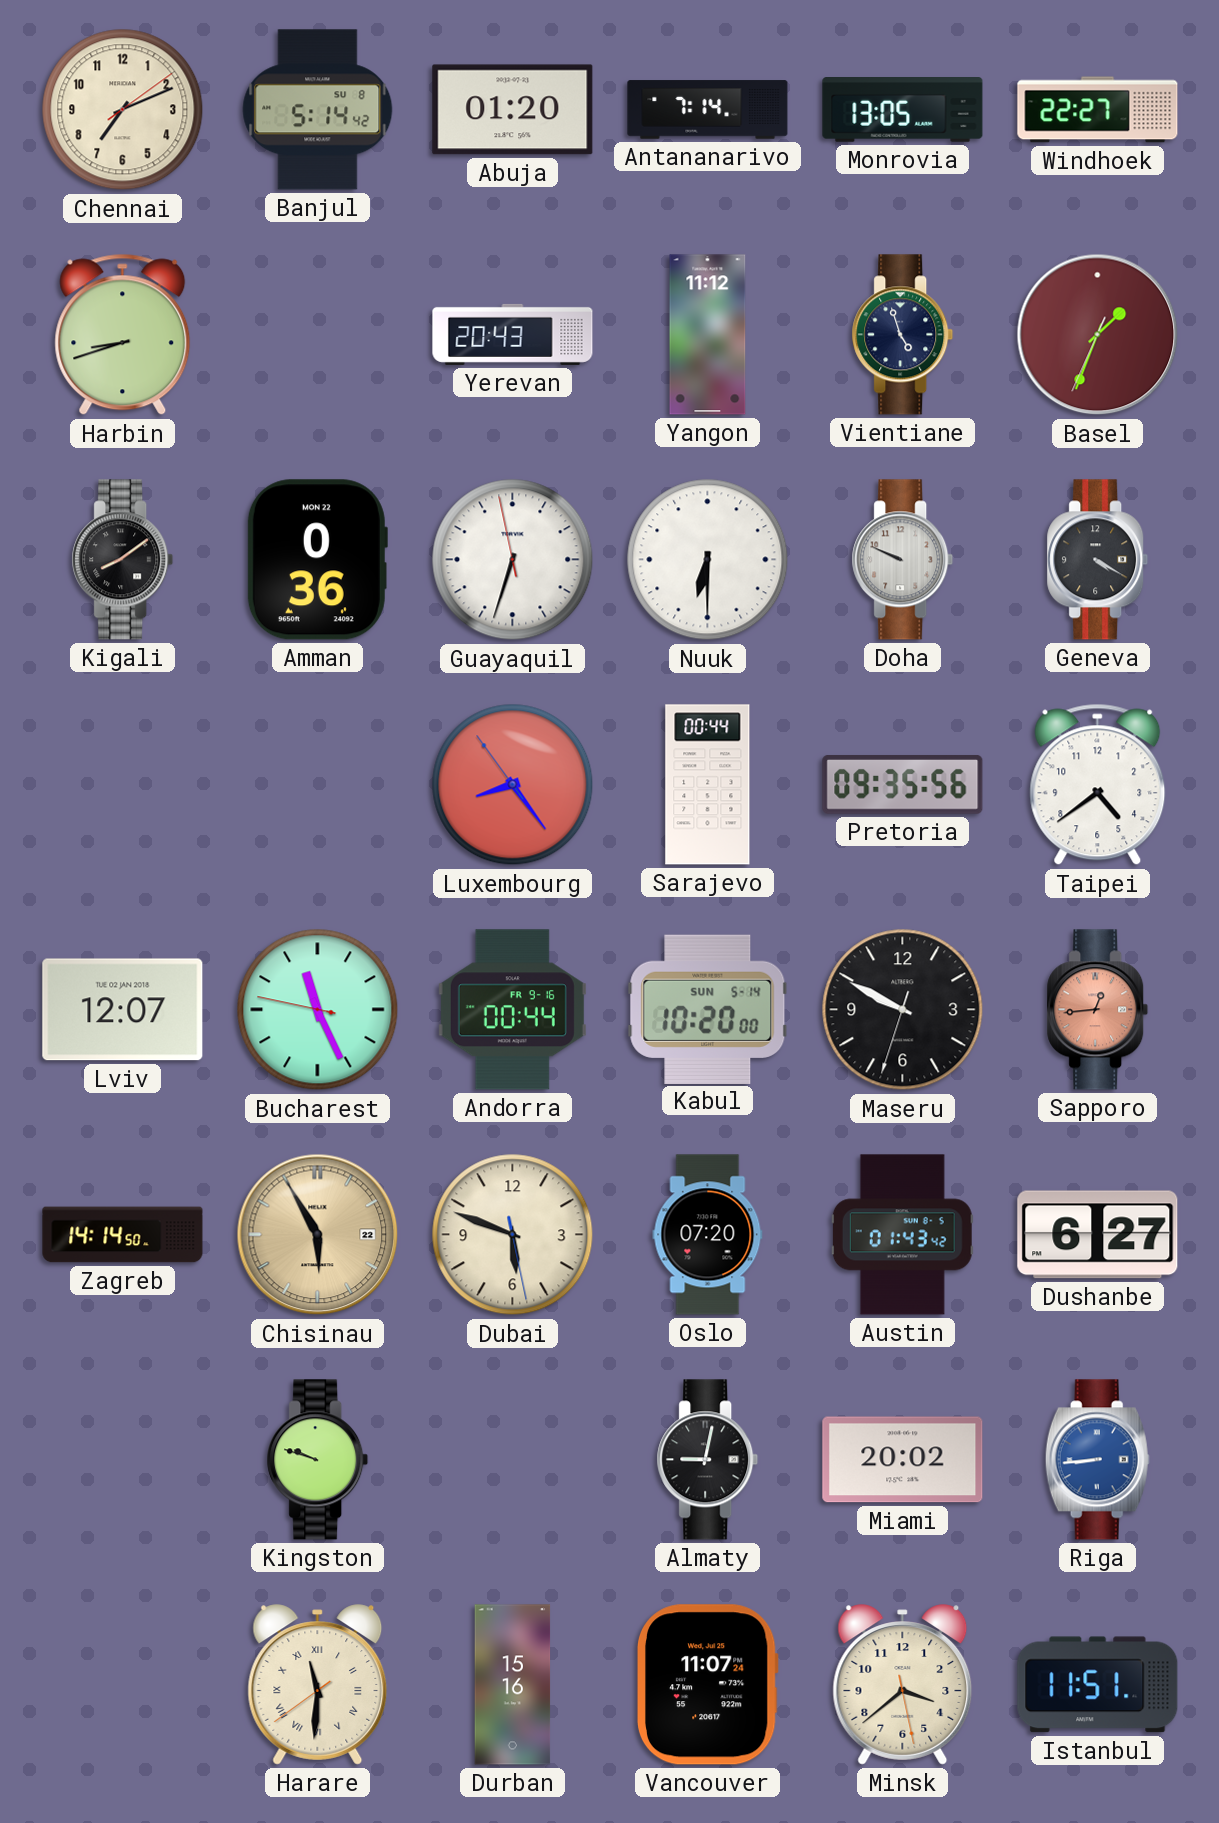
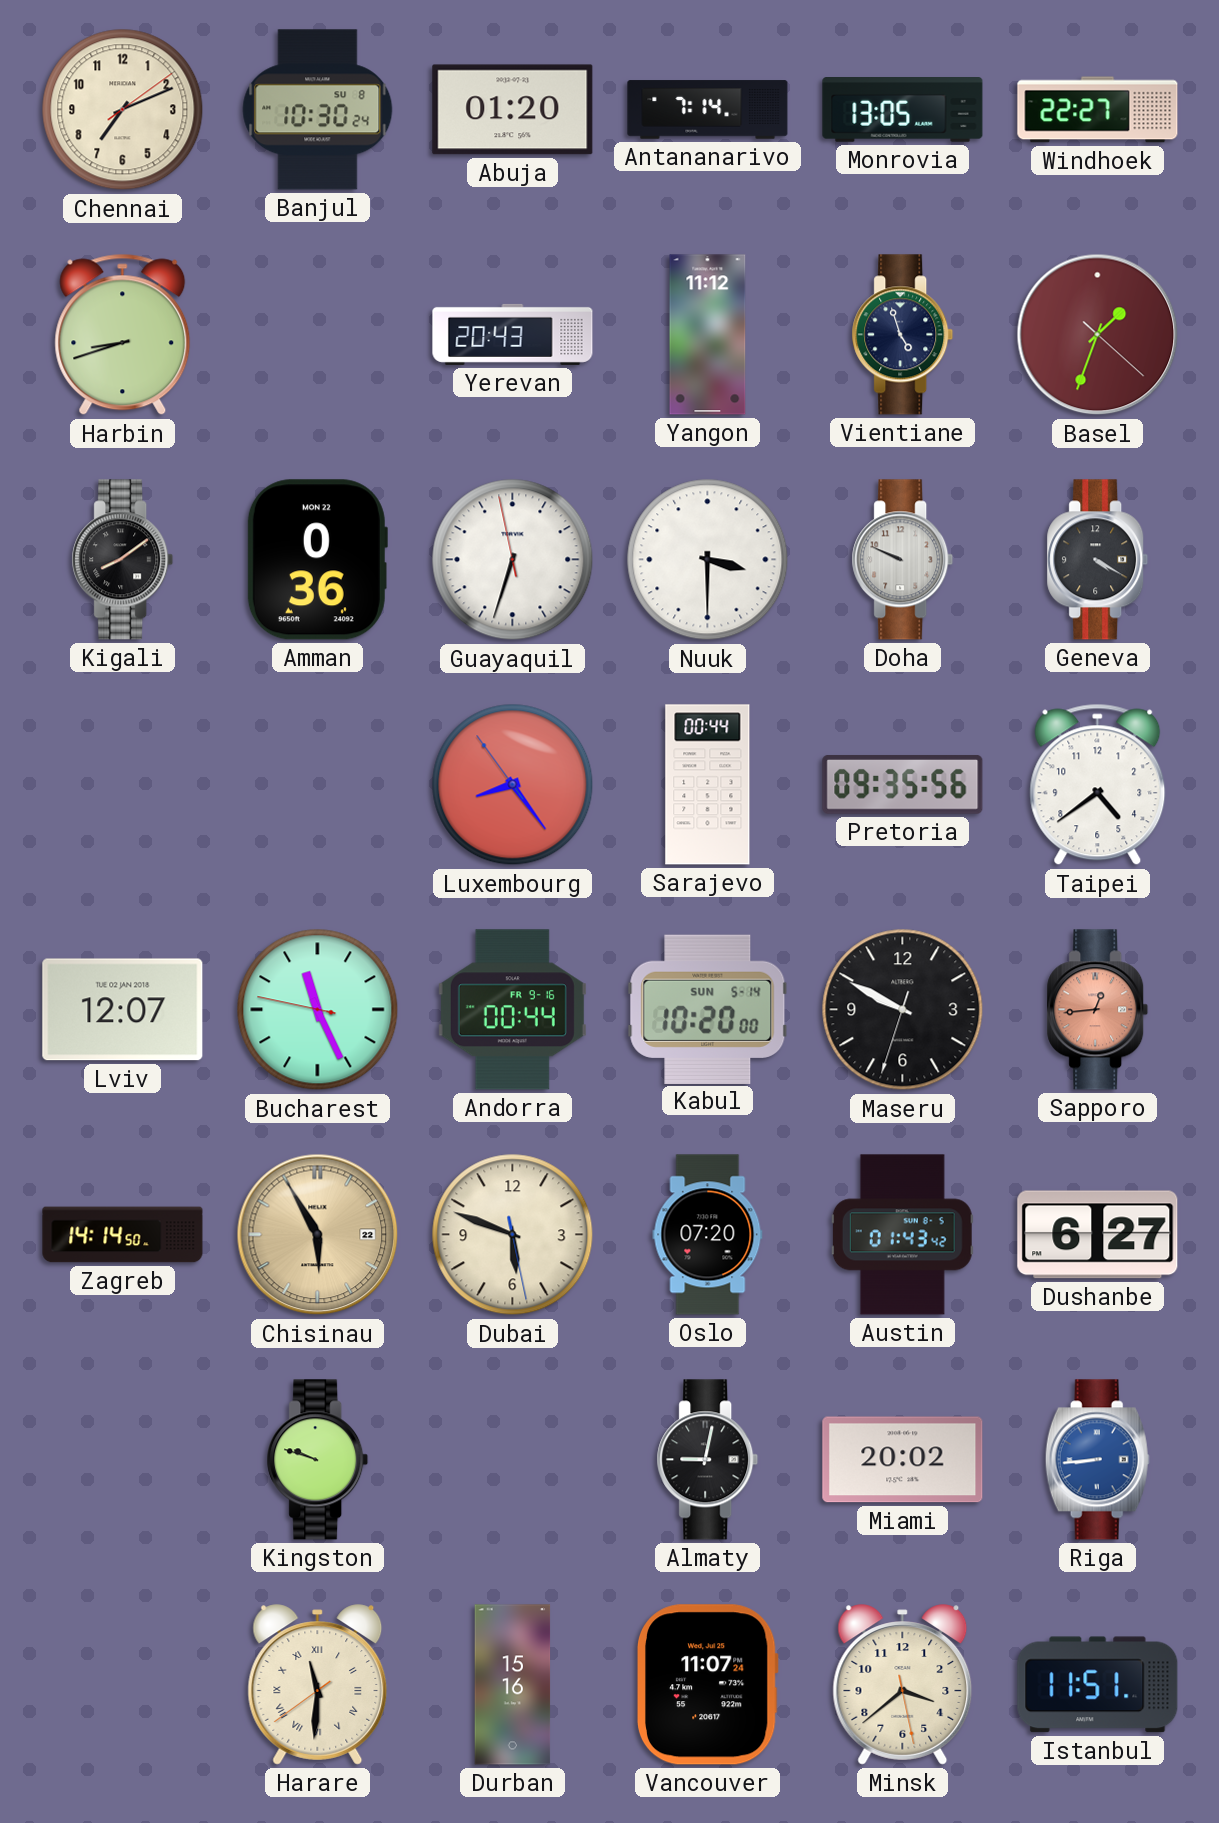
Banjul: 5:14 -> 10:30 (318, 110)
Basel: 1:33:34 -> 1:33:22 (1098, 335)
Nuuk: 6:30 -> 3:30 (708, 560)
